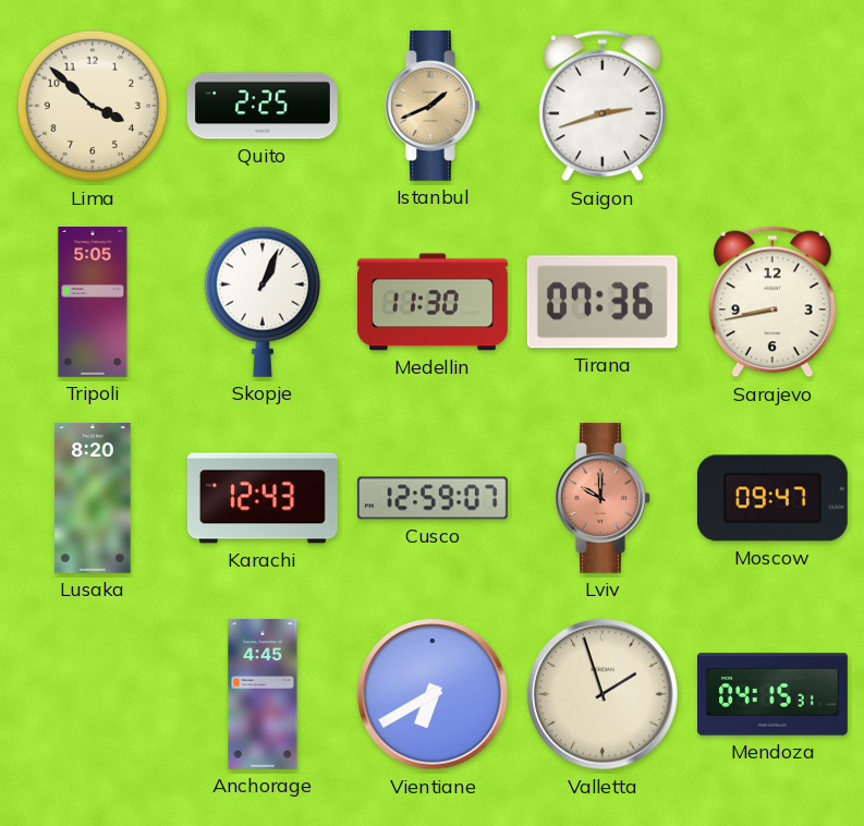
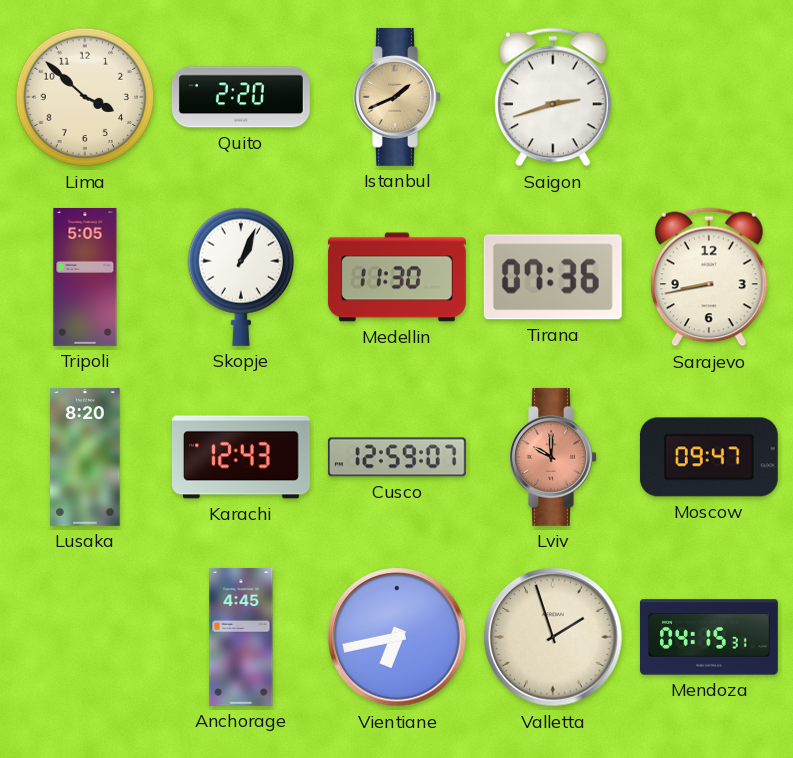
Quito: 2:25 -> 2:20 (241, 97)
Vientiane: 6:40 -> 6:43 (397, 637)
